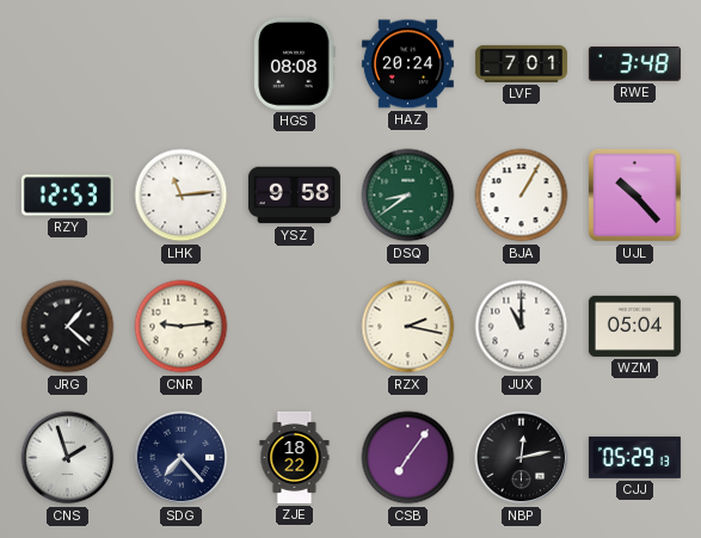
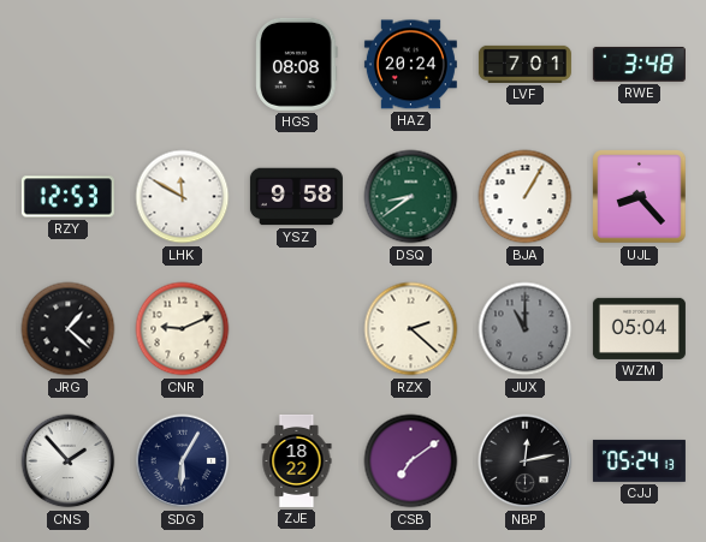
LHK: 11:14 -> 11:50 (183, 197)
UJL: 10:23 -> 8:23 (640, 197)
CNR: 9:14 -> 9:11 (183, 329)
RZX: 2:17 -> 2:22 (411, 329)
JUX dial: white -> grey (526, 329)
CNS: 1:57 -> 1:53 (69, 461)
SDG: 7:23 -> 6:05 (183, 461)
CSB: 7:06 -> 7:09 (411, 461)
CJJ: 05:29 -> 05:24 (639, 460)
